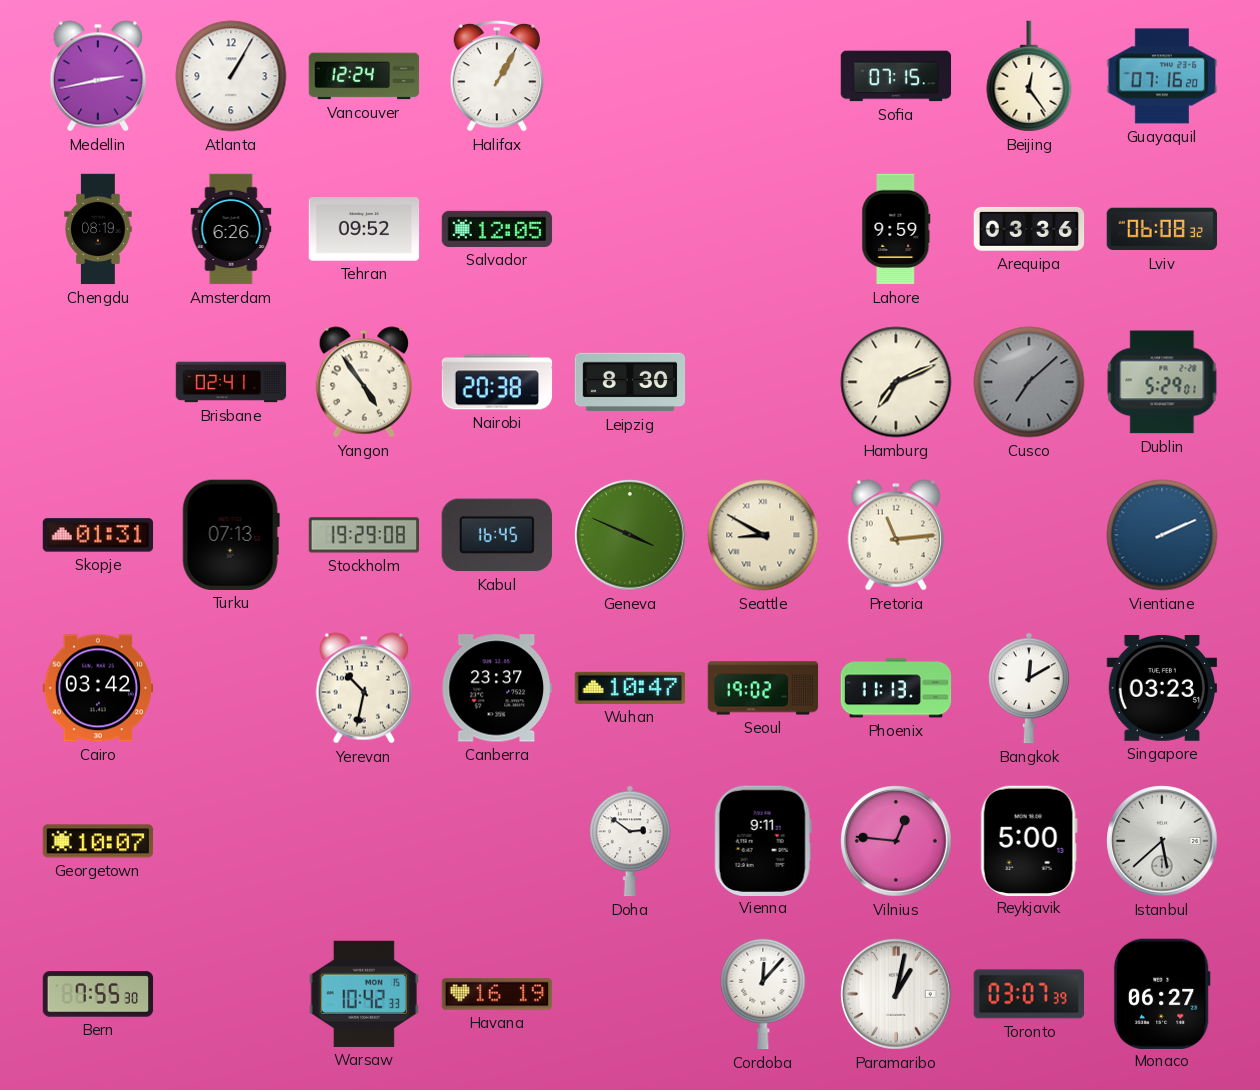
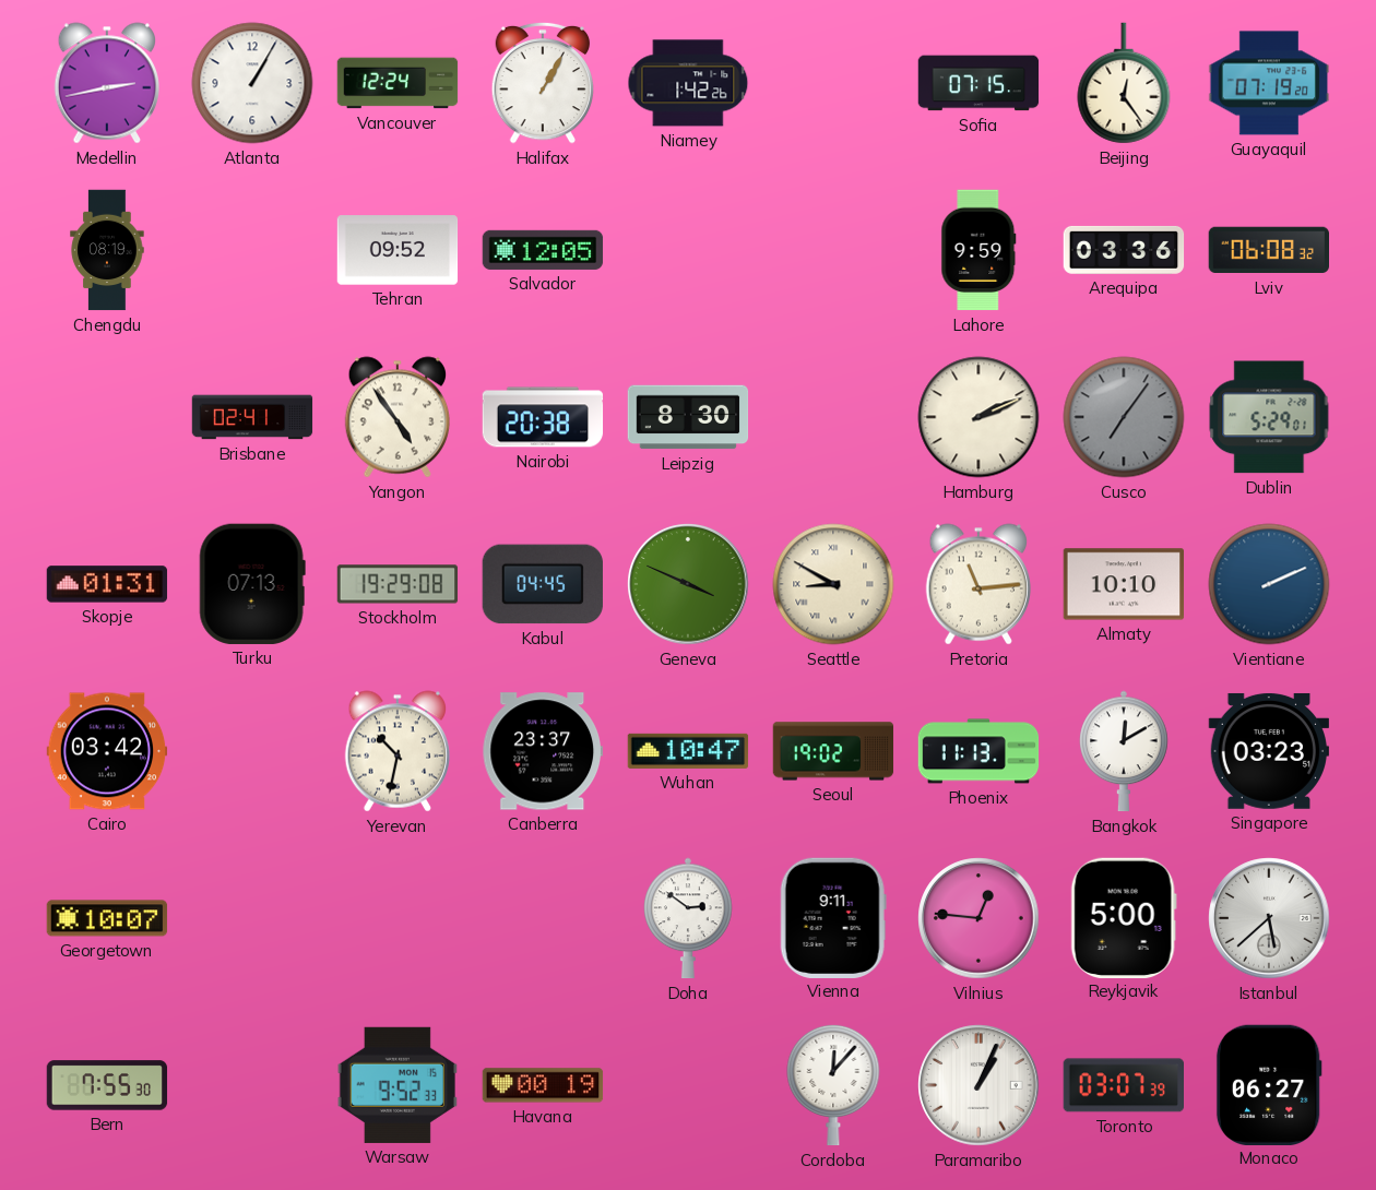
Niamey: none -> 1:42 (688, 83)
Guayaquil: 07:16 -> 07:19 (1269, 83)
Amsterdam: 6:26 -> none (231, 229)
Hamburg: 7:11 -> 2:11 (978, 417)
Cusco: 7:08 -> 7:06 (1124, 417)
Kabul: 16:45 -> 04:45 (543, 584)
Almaty: none -> 10:10 (1123, 584)
Warsaw: 10:42 -> 9:52 (396, 1085)
Havana: 16:19 -> 00:19 (543, 1085)
Paramaribo: 1:02 -> 1:04 (978, 1085)
